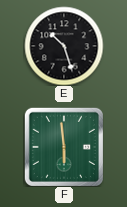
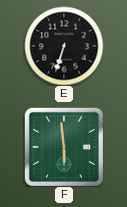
E: 10:27 -> 6:33 (64, 46)
